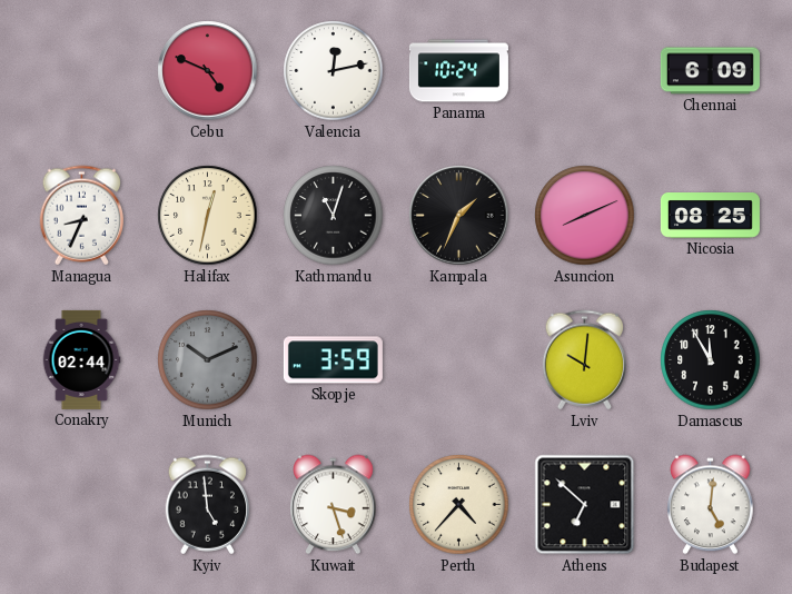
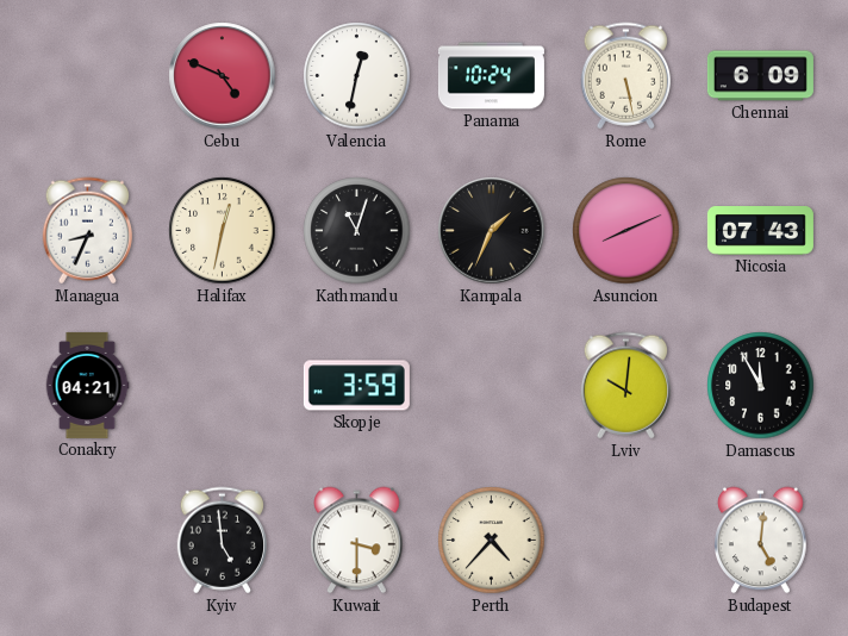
Valencia: 12:13 -> 12:32 (357, 76)
Rome: none -> 5:28 (625, 76)
Nicosia: 08:25 -> 07:43 (760, 231)
Conakry: 02:44 -> 04:21 (87, 385)
Munich: 10:11 -> none (208, 360)
Kuwait: 3:27 -> 3:30 (357, 541)
Athens: 6:52 -> none (585, 505)
